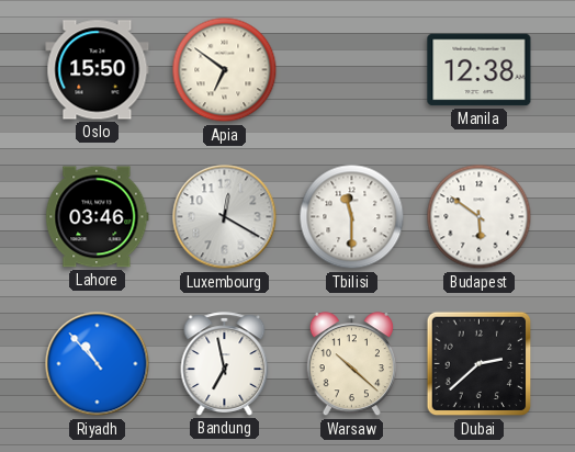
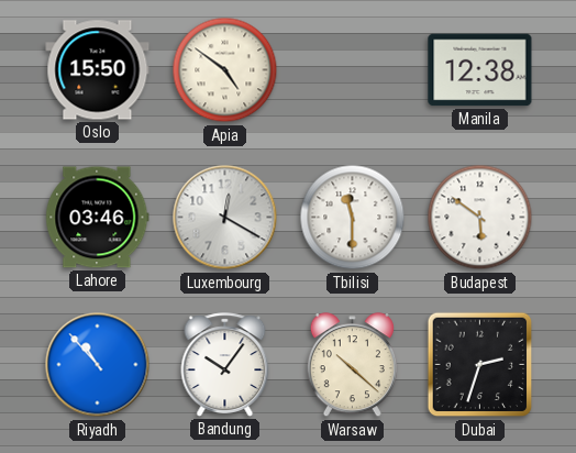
Apia: 6:51 -> 4:51 (225, 70)
Bandung: 6:58 -> 10:06 (225, 365)
Dubai: 2:38 -> 2:33 (480, 365)
